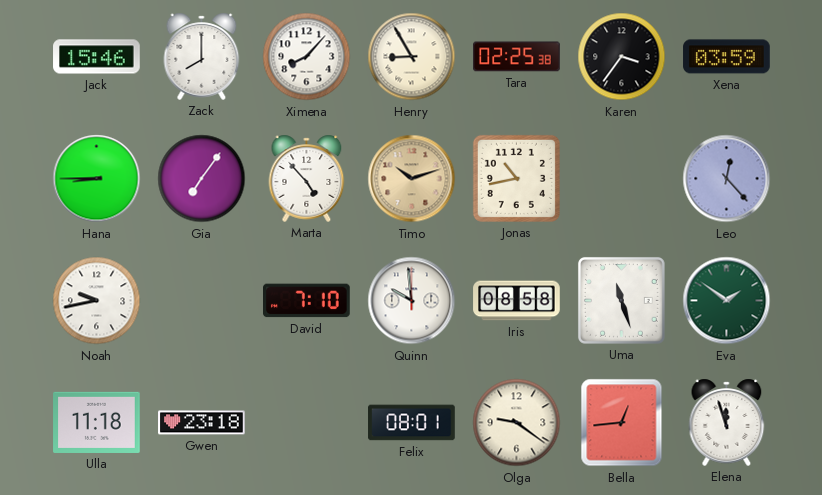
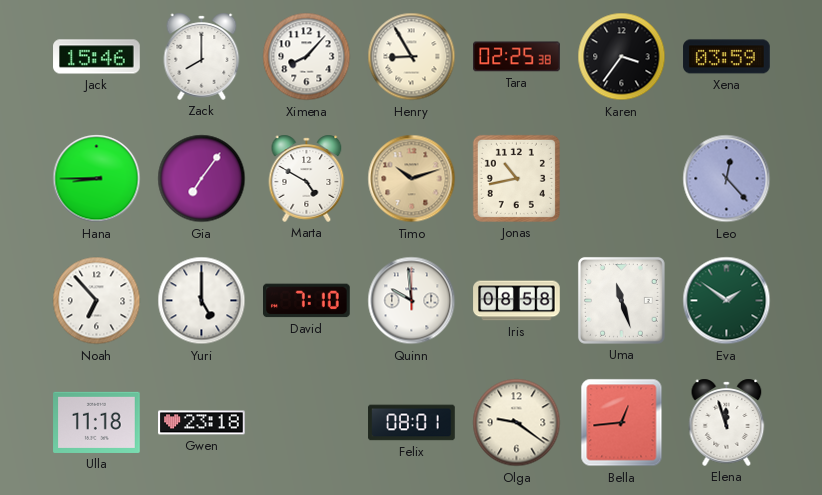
Marta: 4:53 -> 4:50 (307, 178)
Noah: 9:43 -> 6:53 (97, 301)
Yuri: none -> 5:00 (202, 301)
